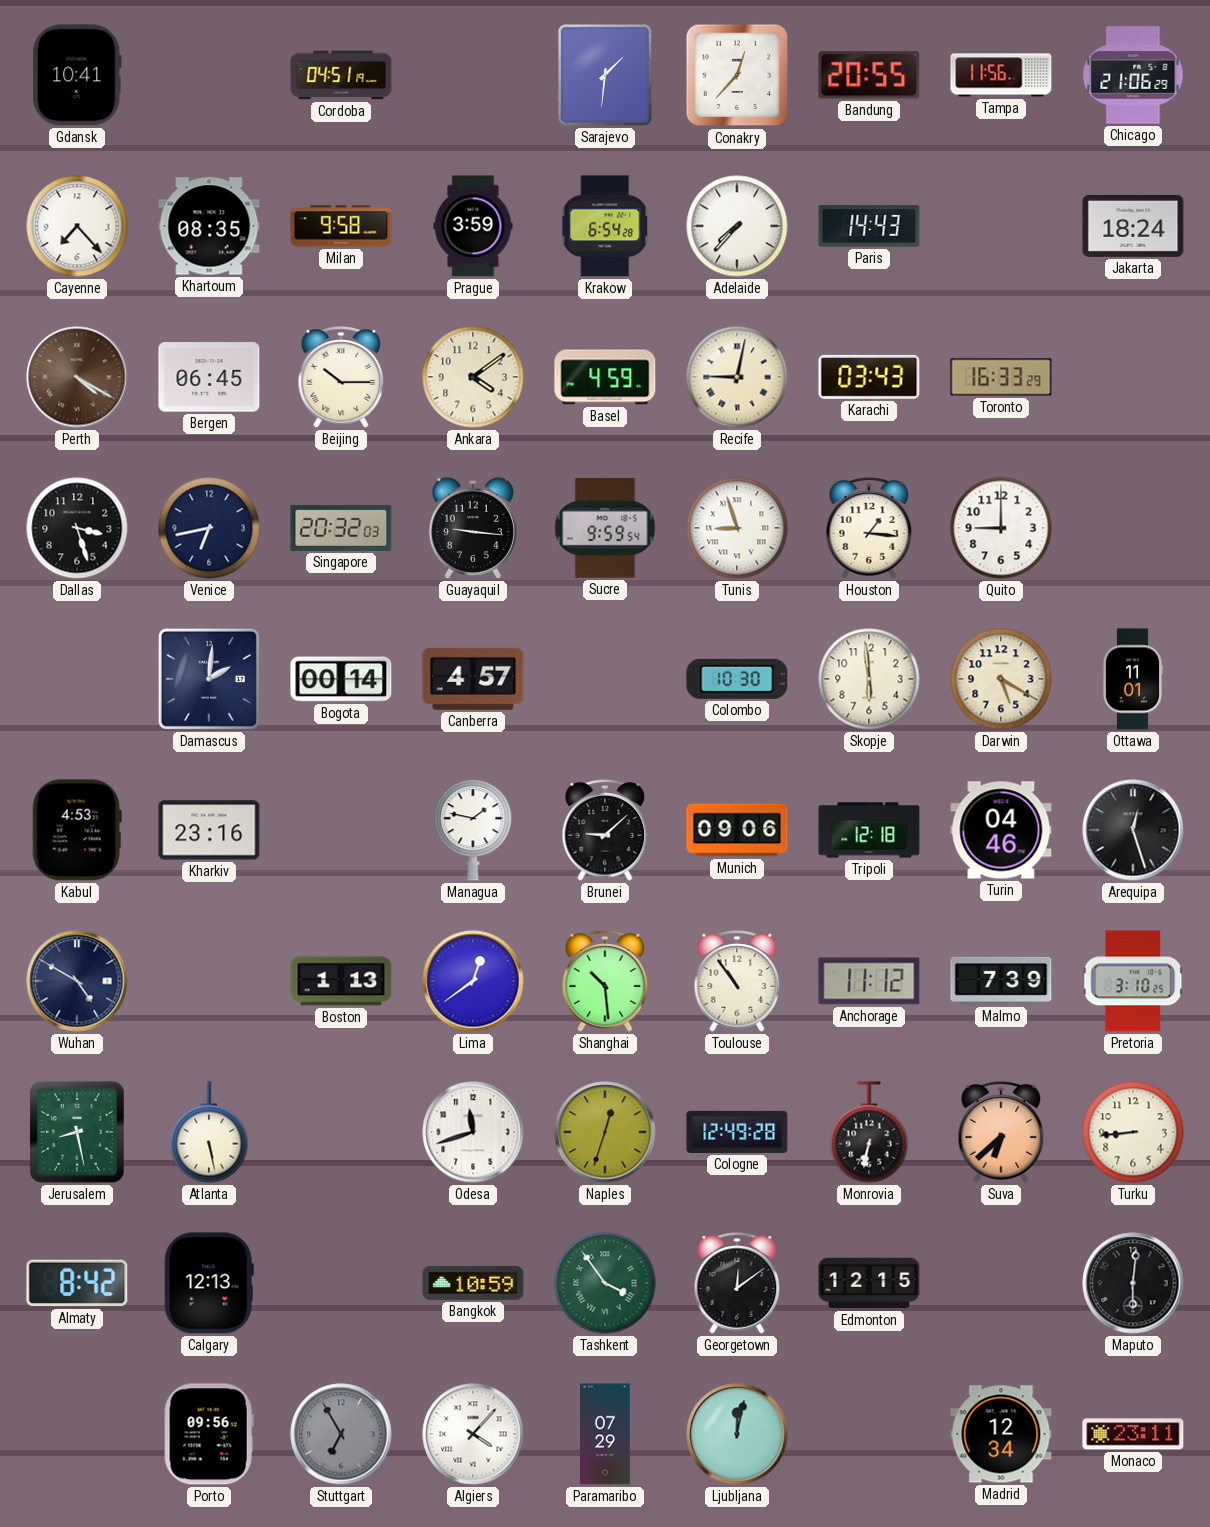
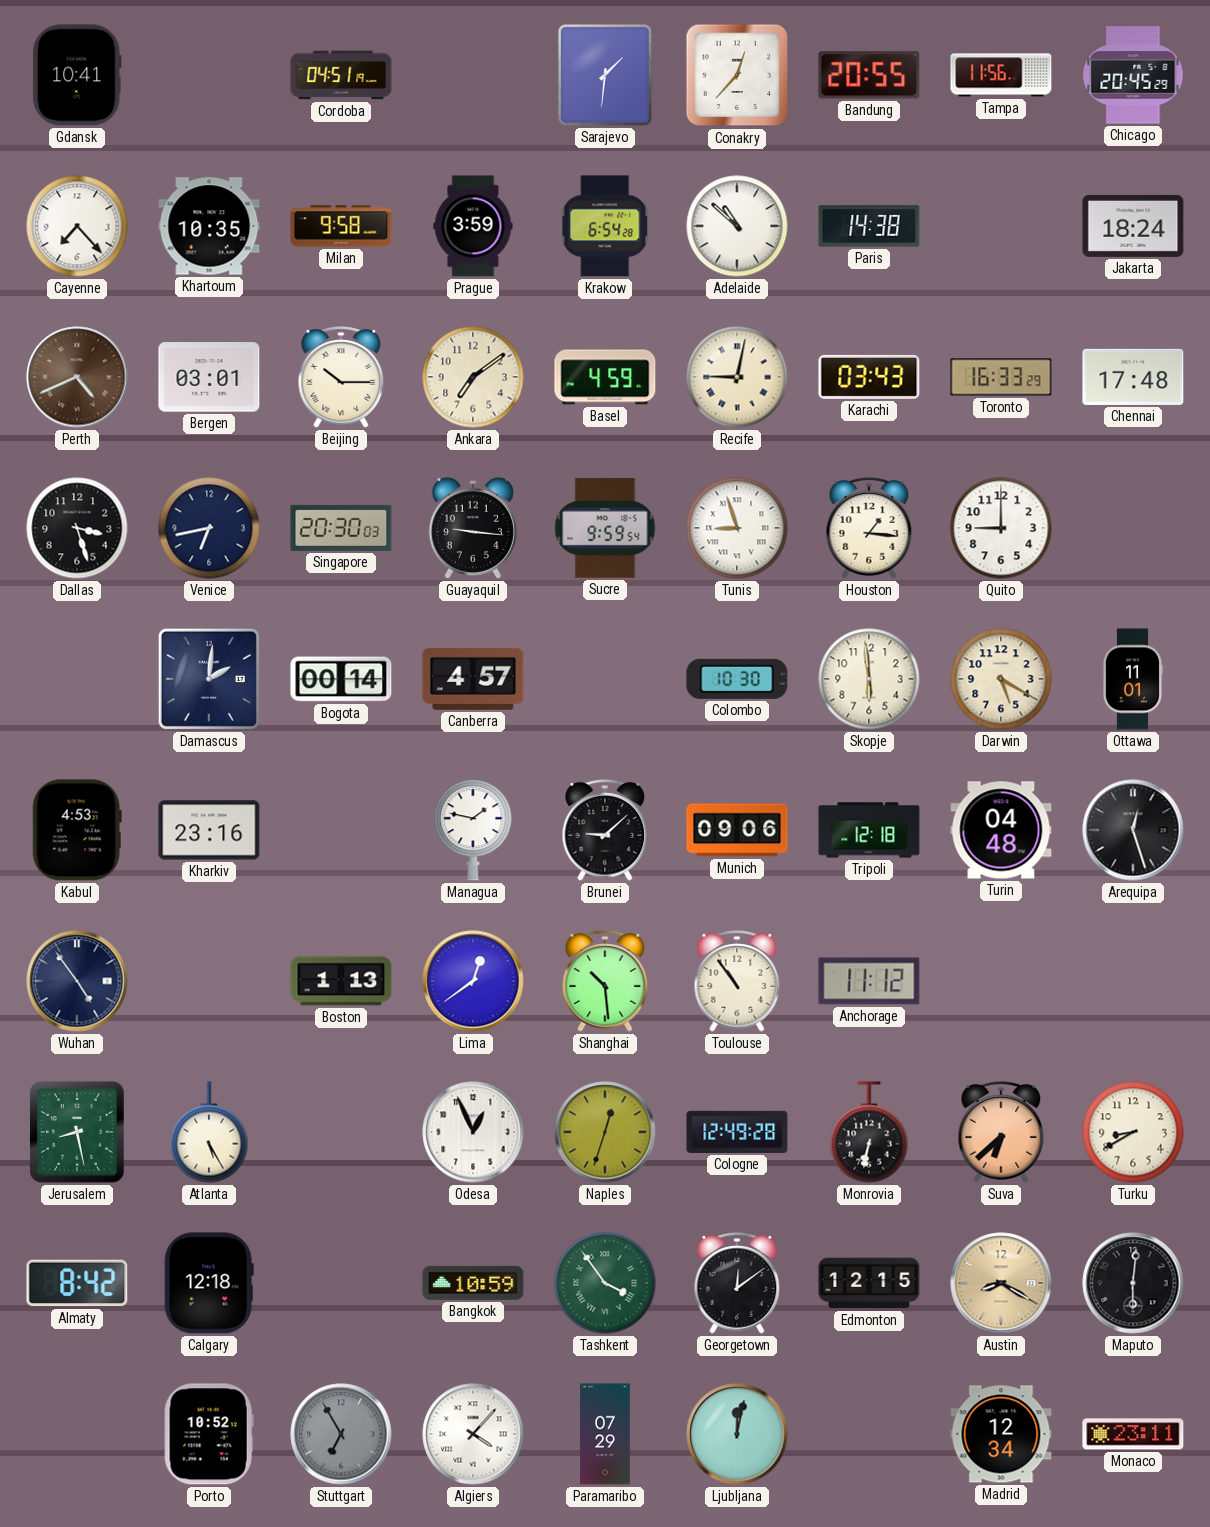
Chicago: 21:06 -> 20:45 (1133, 75)
Khartoum: 08:35 -> 10:35 (209, 226)
Adelaide: 7:37 -> 10:52 (737, 226)
Paris: 14:43 -> 14:38 (869, 226)
Perth: 4:20 -> 4:41 (77, 377)
Bergen: 06:45 -> 03:01 (209, 377)
Ankara: 4:09 -> 7:09 (473, 377)
Chennai: none -> 17:48 (1133, 377)
Singapore: 20:32 -> 20:30 (341, 528)
Turin: 04:46 -> 04:48 (1001, 830)
Wuhan: 4:50 -> 4:54 (77, 981)
Malmo: 7:39 -> none (1001, 981)
Pretoria: 3:10 -> none (1133, 981)
Atlanta: 5:28 -> 5:25 (209, 1132)
Odesa: 11:42 -> 12:56 (473, 1132)
Turku: 8:44 -> 8:40 (1133, 1132)
Calgary: 12:13 -> 12:18 (209, 1283)
Austin: none -> 8:20 (1001, 1283)
Porto: 09:56 -> 10:52 (209, 1434)
